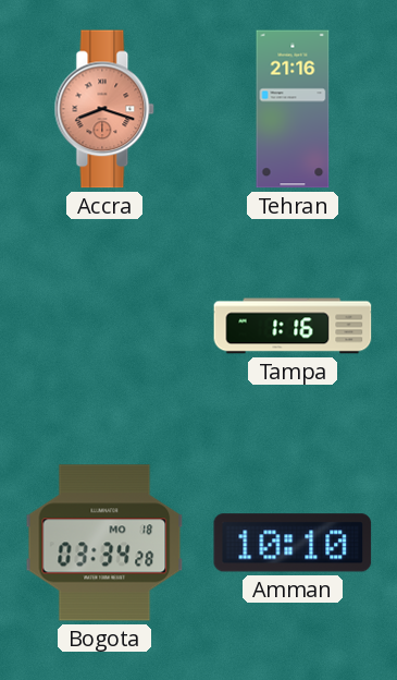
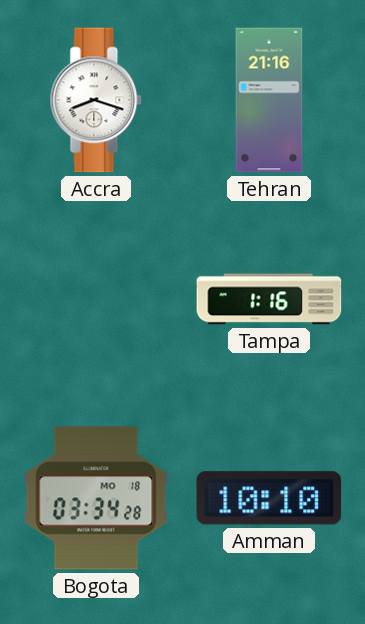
Accra dial: salmon -> white (96, 100)
